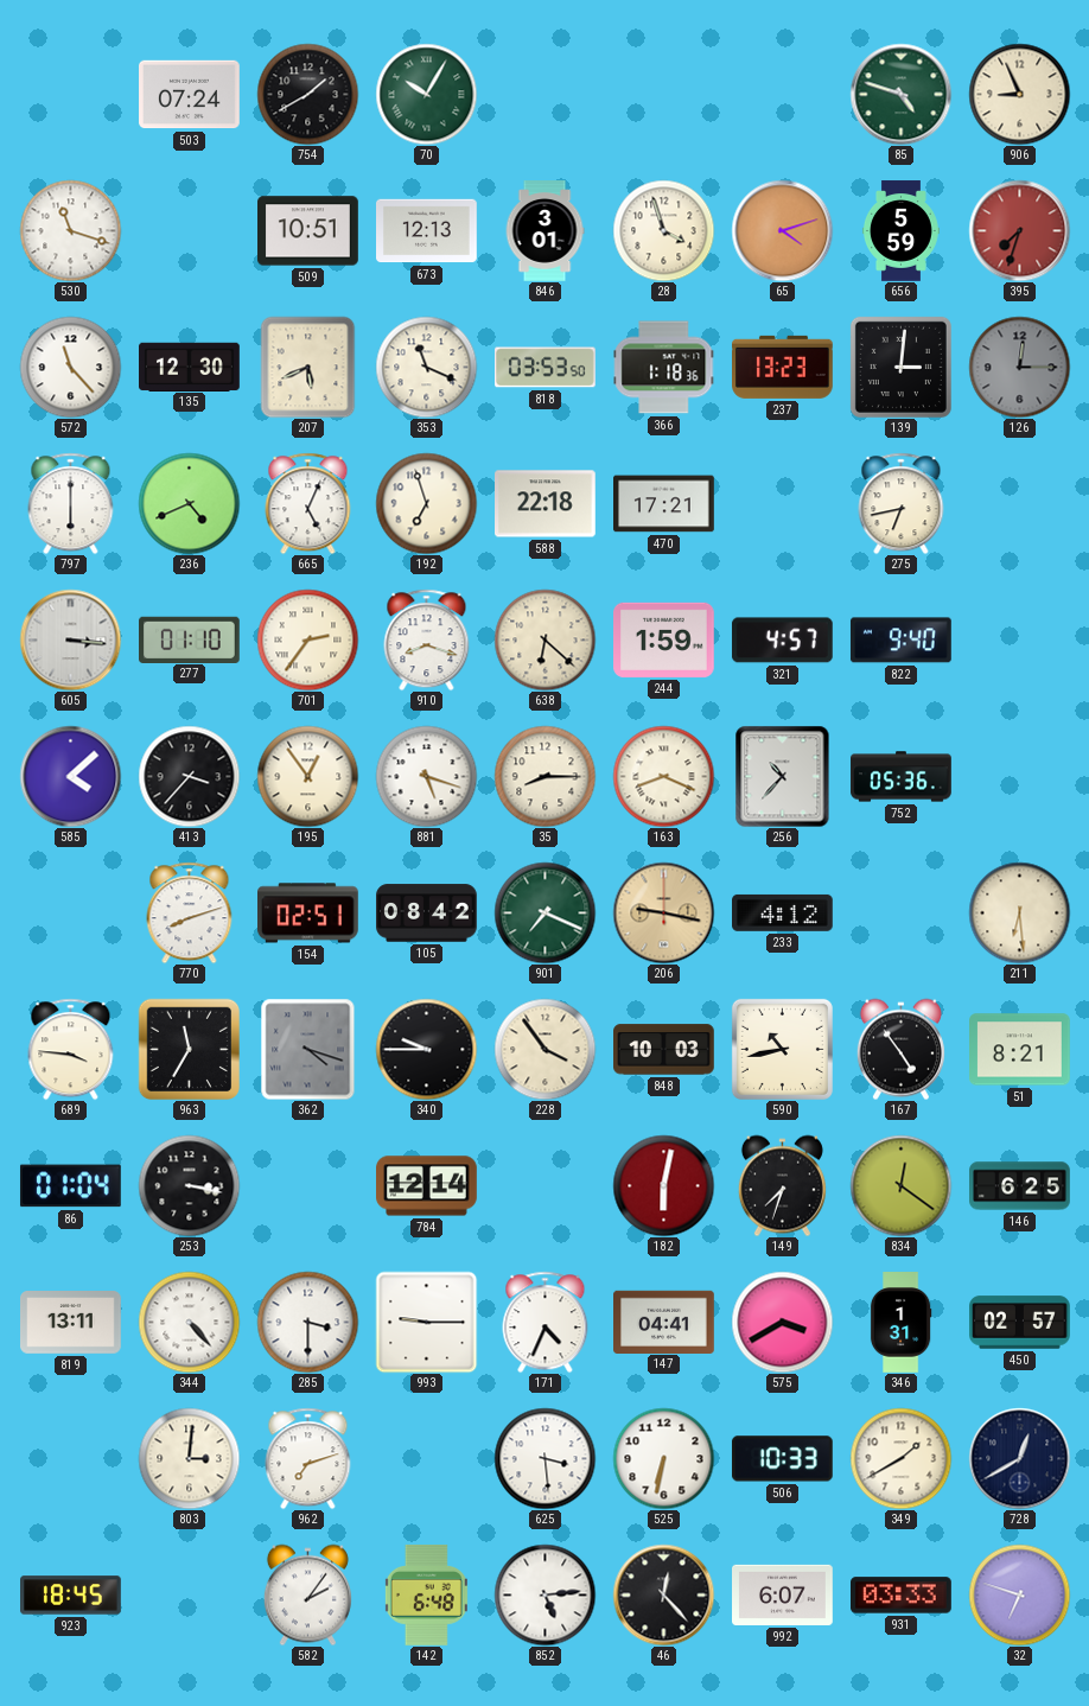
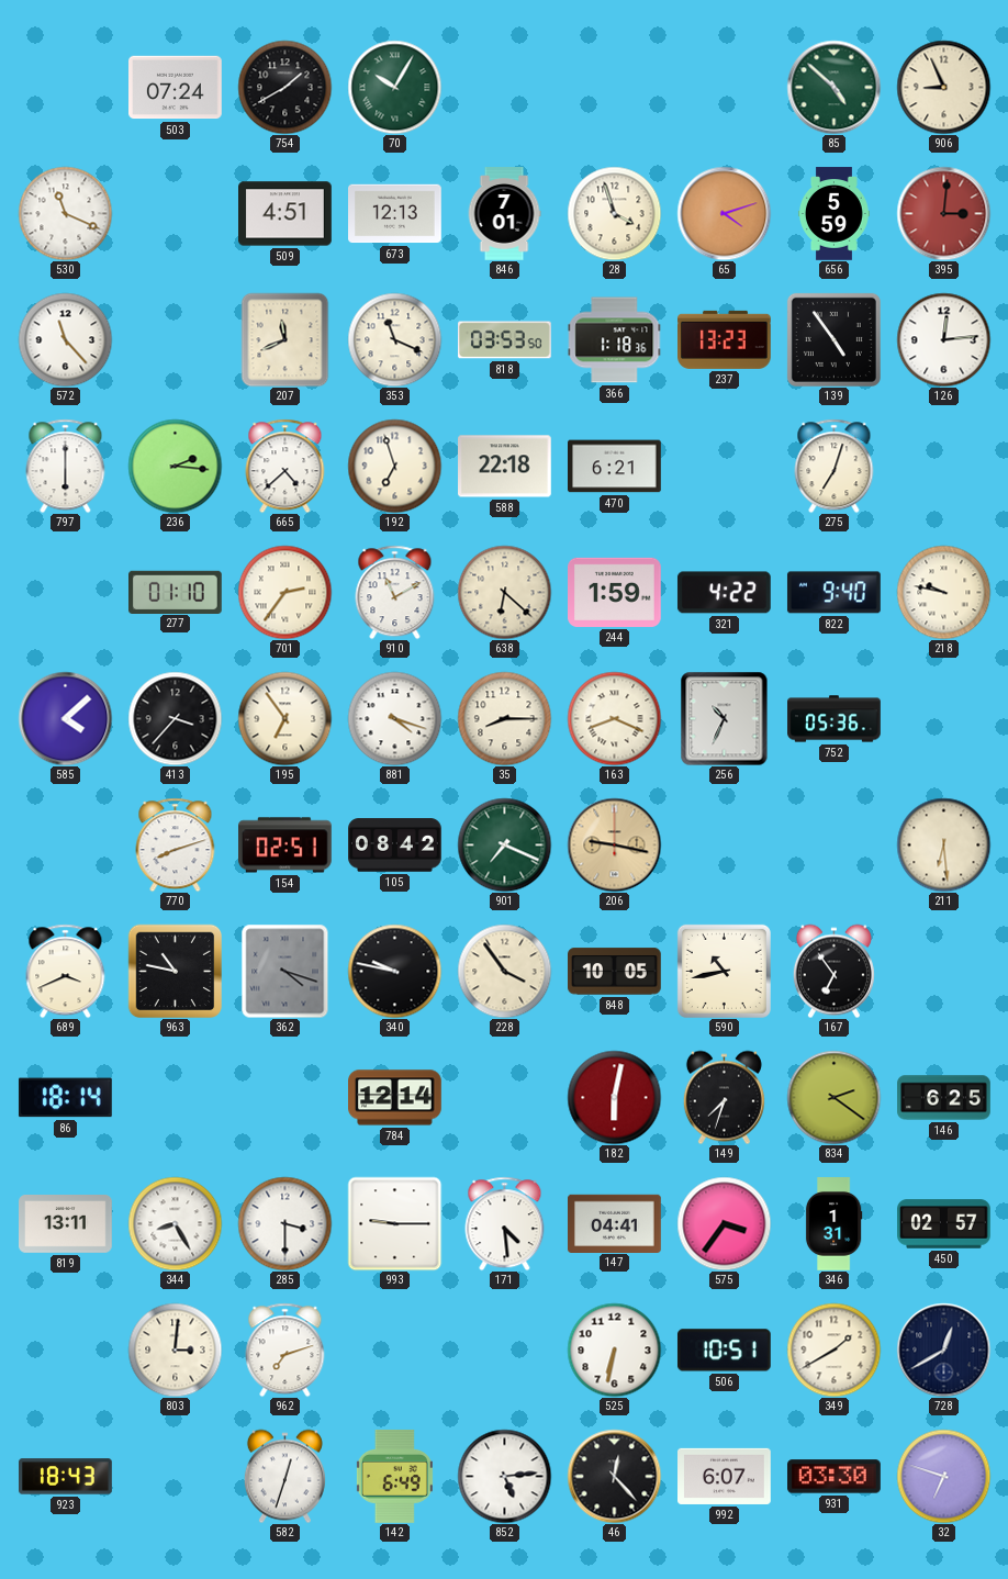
85: 4:48 -> 4:52 (833, 87)
530: 11:18 -> 11:19 (65, 213)
509: 10:51 -> 4:51 (285, 214)
846: 3:01 -> 7:01 (504, 214)
395: 7:33 -> 3:01 (943, 213)
135: 12:30 -> none (190, 367)
207: 5:41 -> 11:41 (285, 339)
139: 3:01 -> 4:54 (833, 339)
126: 12:15 -> 12:14 (943, 339)
126 dial: grey -> white (943, 339)
236: 4:41 -> 2:16 (175, 466)
665: 5:04 -> 4:38 (285, 466)
470: 17:21 -> 6:21 (615, 467)
275: 6:43 -> 7:03 (835, 466)
605: 3:16 -> none (70, 639)
910: 8:18 -> 11:10 (395, 592)
321: 4:57 -> 4:22 (724, 593)
218: none -> 9:47 (943, 592)
195: 12:54 -> 6:54 (284, 718)
881: 5:18 -> 4:18 (394, 718)
256: 10:37 -> 10:34 (725, 718)
233: 4:12 -> none (783, 912)
689: 3:46 -> 3:41 (66, 971)
963: 11:35 -> 10:47 (175, 971)
340: 9:45 -> 9:47 (394, 971)
848: 10:03 -> 10:05 (615, 972)
167: 4:54 -> 6:54 (833, 971)
51: 8:21 -> none (1020, 1050)
86: 01:04 -> 18:14 (65, 1098)
253: 3:17 -> none (189, 1185)
834: 12:21 -> 2:21 (833, 1097)
344: 4:23 -> 8:25 (175, 1223)
171: 4:34 -> 4:29 (505, 1223)
575: 3:40 -> 3:36 (724, 1223)
625: 3:29 -> none (544, 1458)
506: 10:33 -> 10:51 (724, 1351)
923: 18:45 -> 18:43 (66, 1477)
582: 2:06 -> 12:33 (284, 1476)
142: 6:48 -> 6:49 (394, 1476)
931: 03:33 -> 03:30 (835, 1477)
